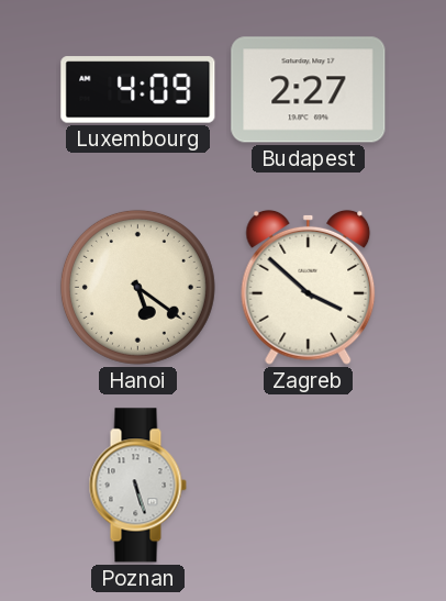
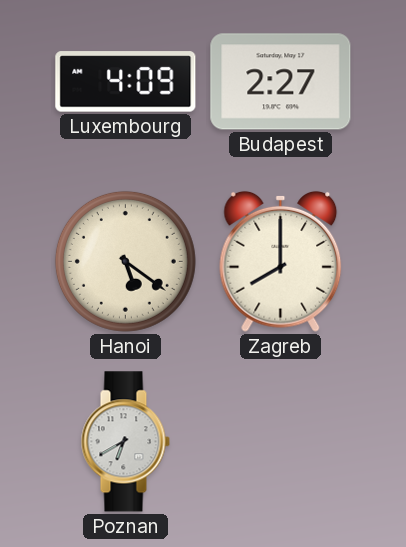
Zagreb: 3:52 -> 8:00 (281, 261)
Poznan: 5:27 -> 6:40 (125, 442)
